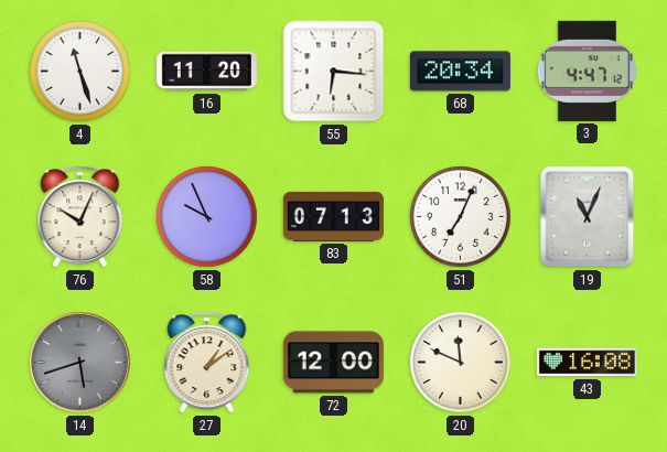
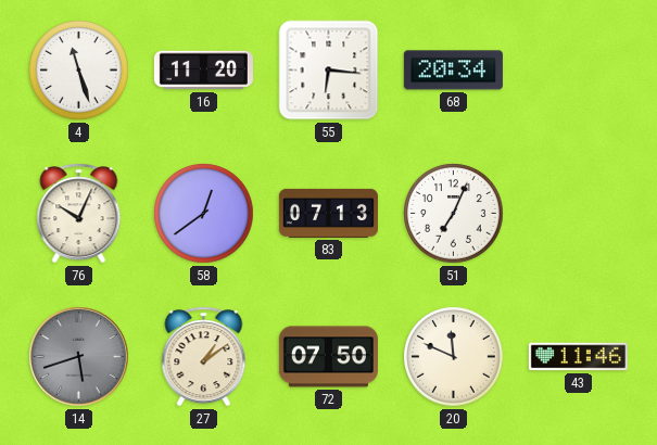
3: 4:47 -> none (587, 71)
58: 9:56 -> 12:39 (204, 214)
19: 11:04 -> none (588, 217)
72: 12:00 -> 07:50 (328, 357)
43: 16:08 -> 11:46 (578, 357)
